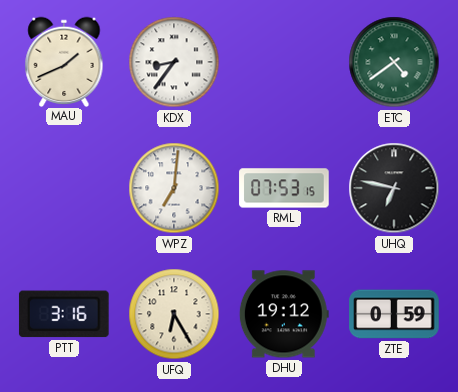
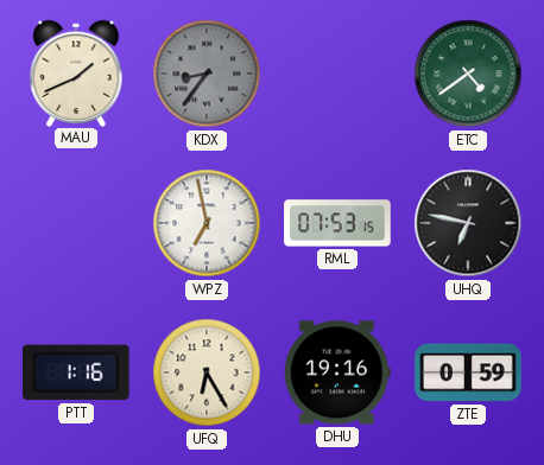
KDX dial: white -> grey (207, 74)
WPZ: 7:01 -> 6:58 (207, 223)
PTT: 3:16 -> 1:16 (76, 372)
DHU: 19:12 -> 19:16 (337, 372)
